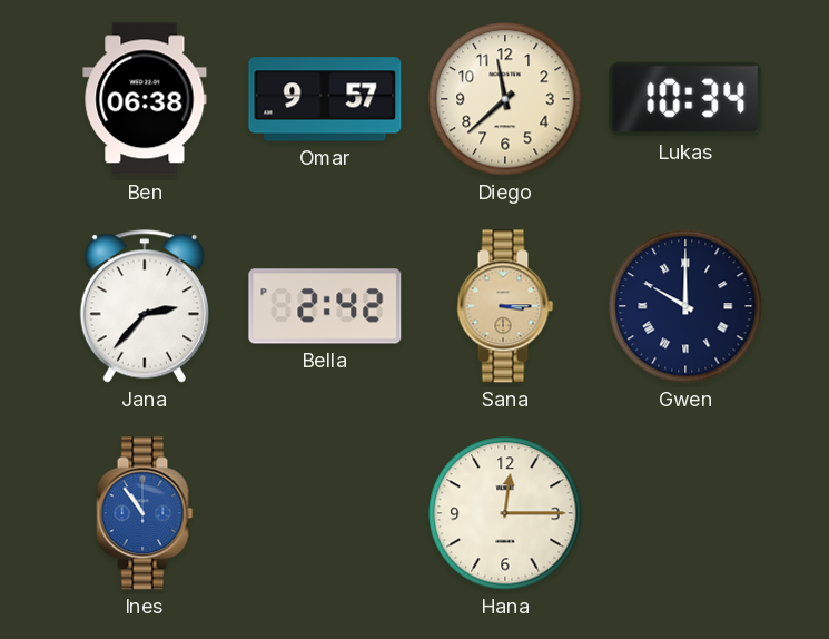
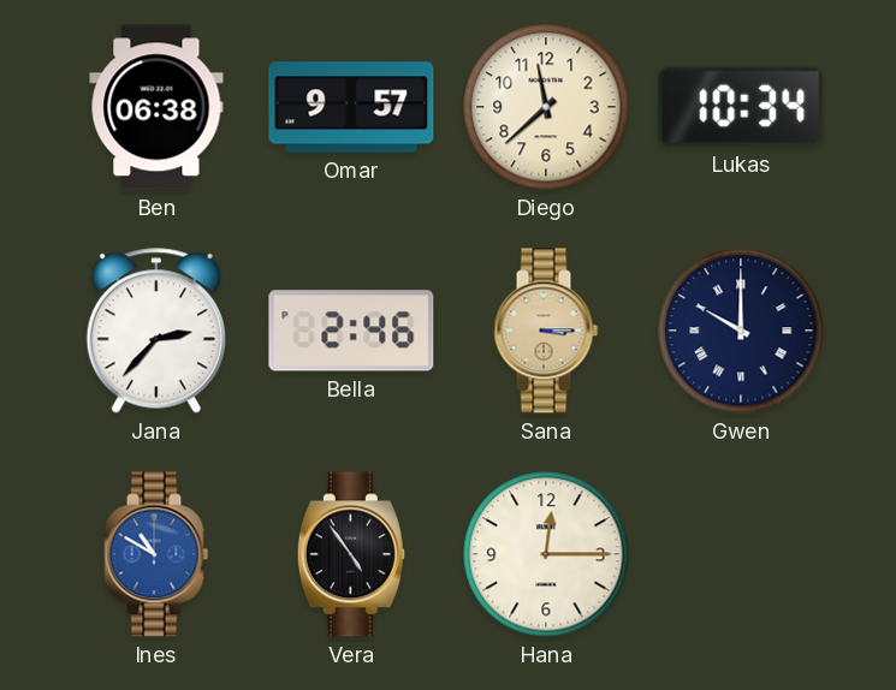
Bella: 2:42 -> 2:46 (351, 331)
Ines: 10:54 -> 10:50 (156, 554)
Vera: none -> 4:54 (351, 554)
